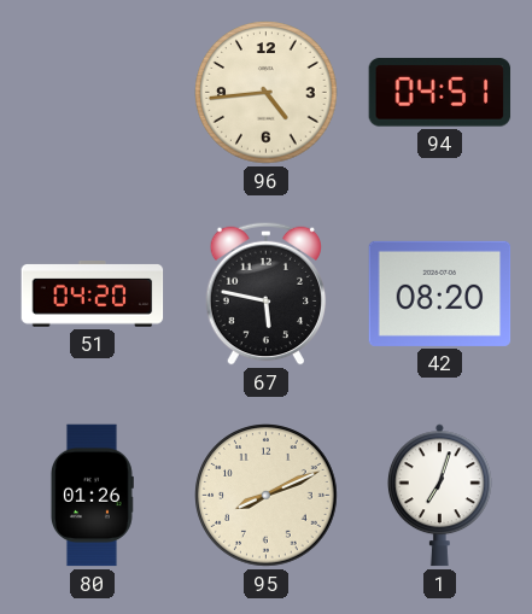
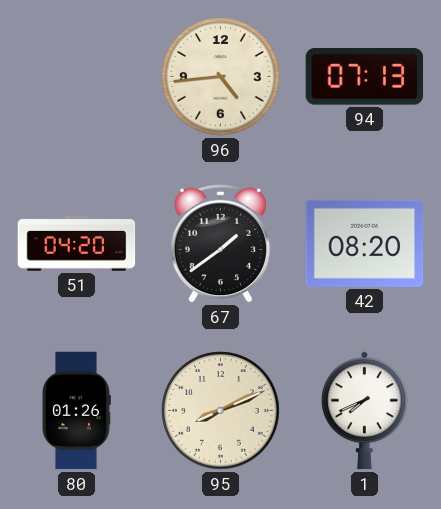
94: 04:51 -> 07:13 (365, 77)
67: 5:47 -> 1:39 (221, 243)
1: 7:03 -> 7:41 (364, 411)
